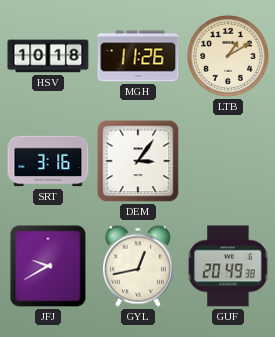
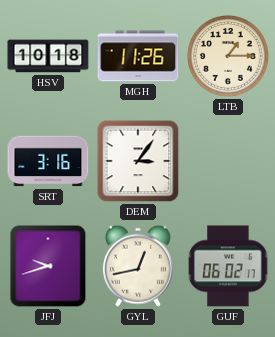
LTB: 1:10 -> 1:15 (228, 56)
JFJ: 9:40 -> 9:42 (48, 266)
GUF: 20:49 -> 06:02 (228, 266)
